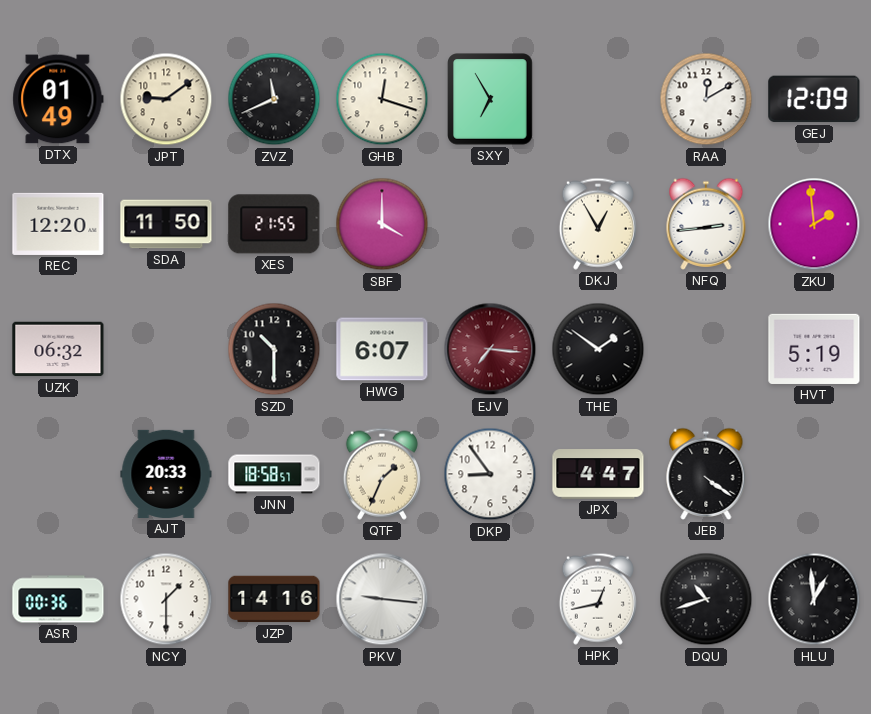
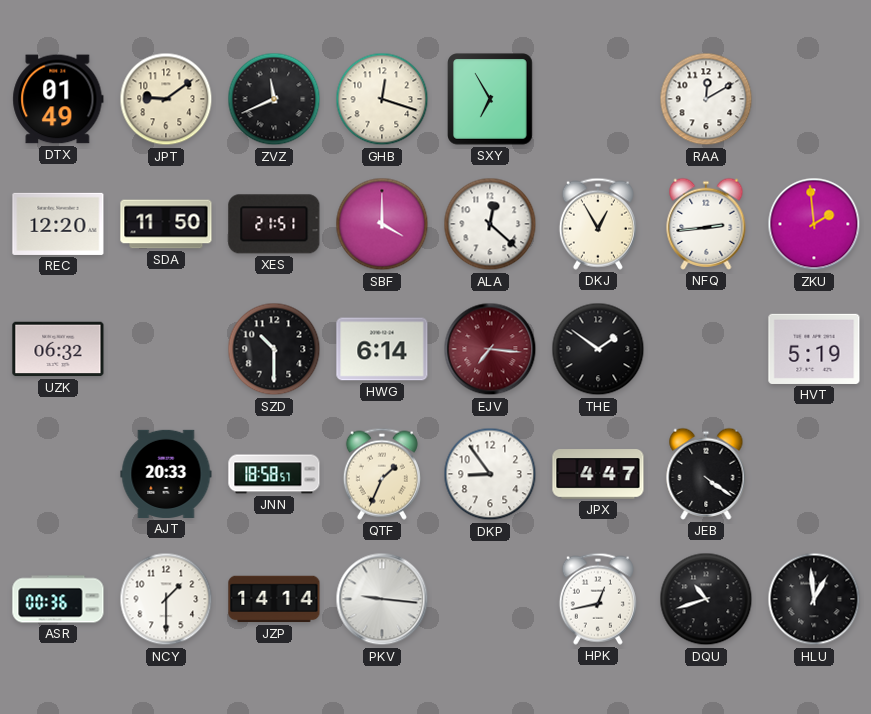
GEJ: 12:09 -> none (814, 99)
XES: 21:55 -> 21:51 (274, 224)
ALA: none -> 12:22 (490, 224)
HWG: 6:07 -> 6:14 (382, 349)
JZP: 14:16 -> 14:14 (274, 599)
